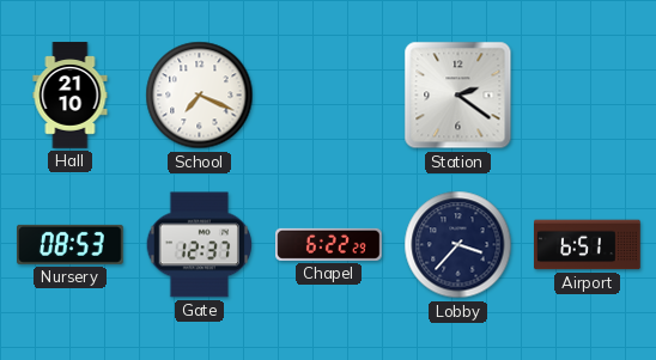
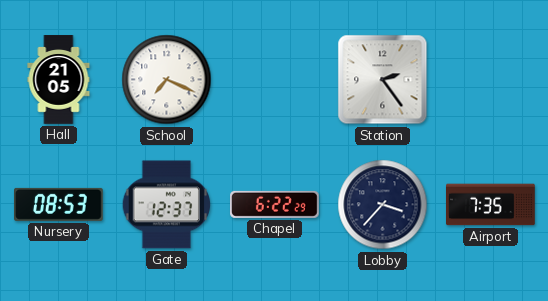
Hall: 21:10 -> 21:05 (59, 80)
Station: 2:21 -> 2:24 (383, 80)
Airport: 6:51 -> 7:35 (491, 205)
